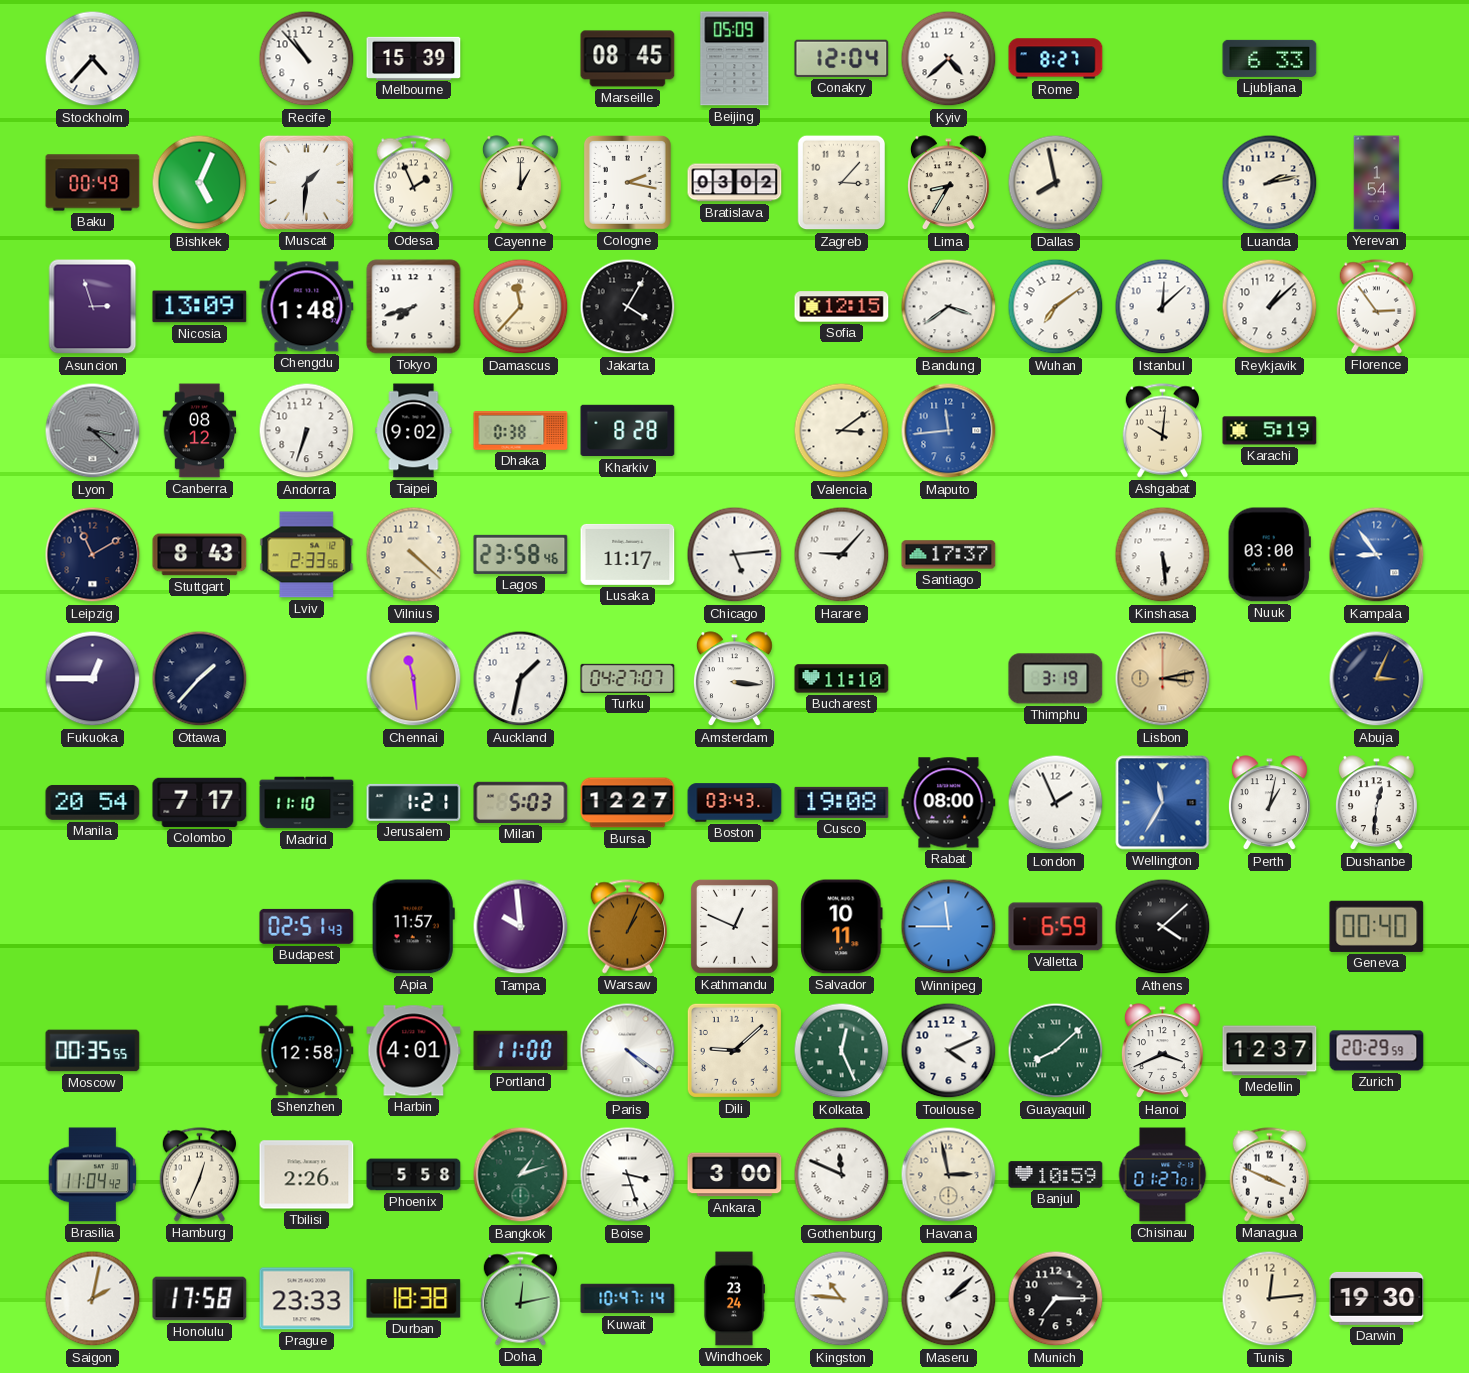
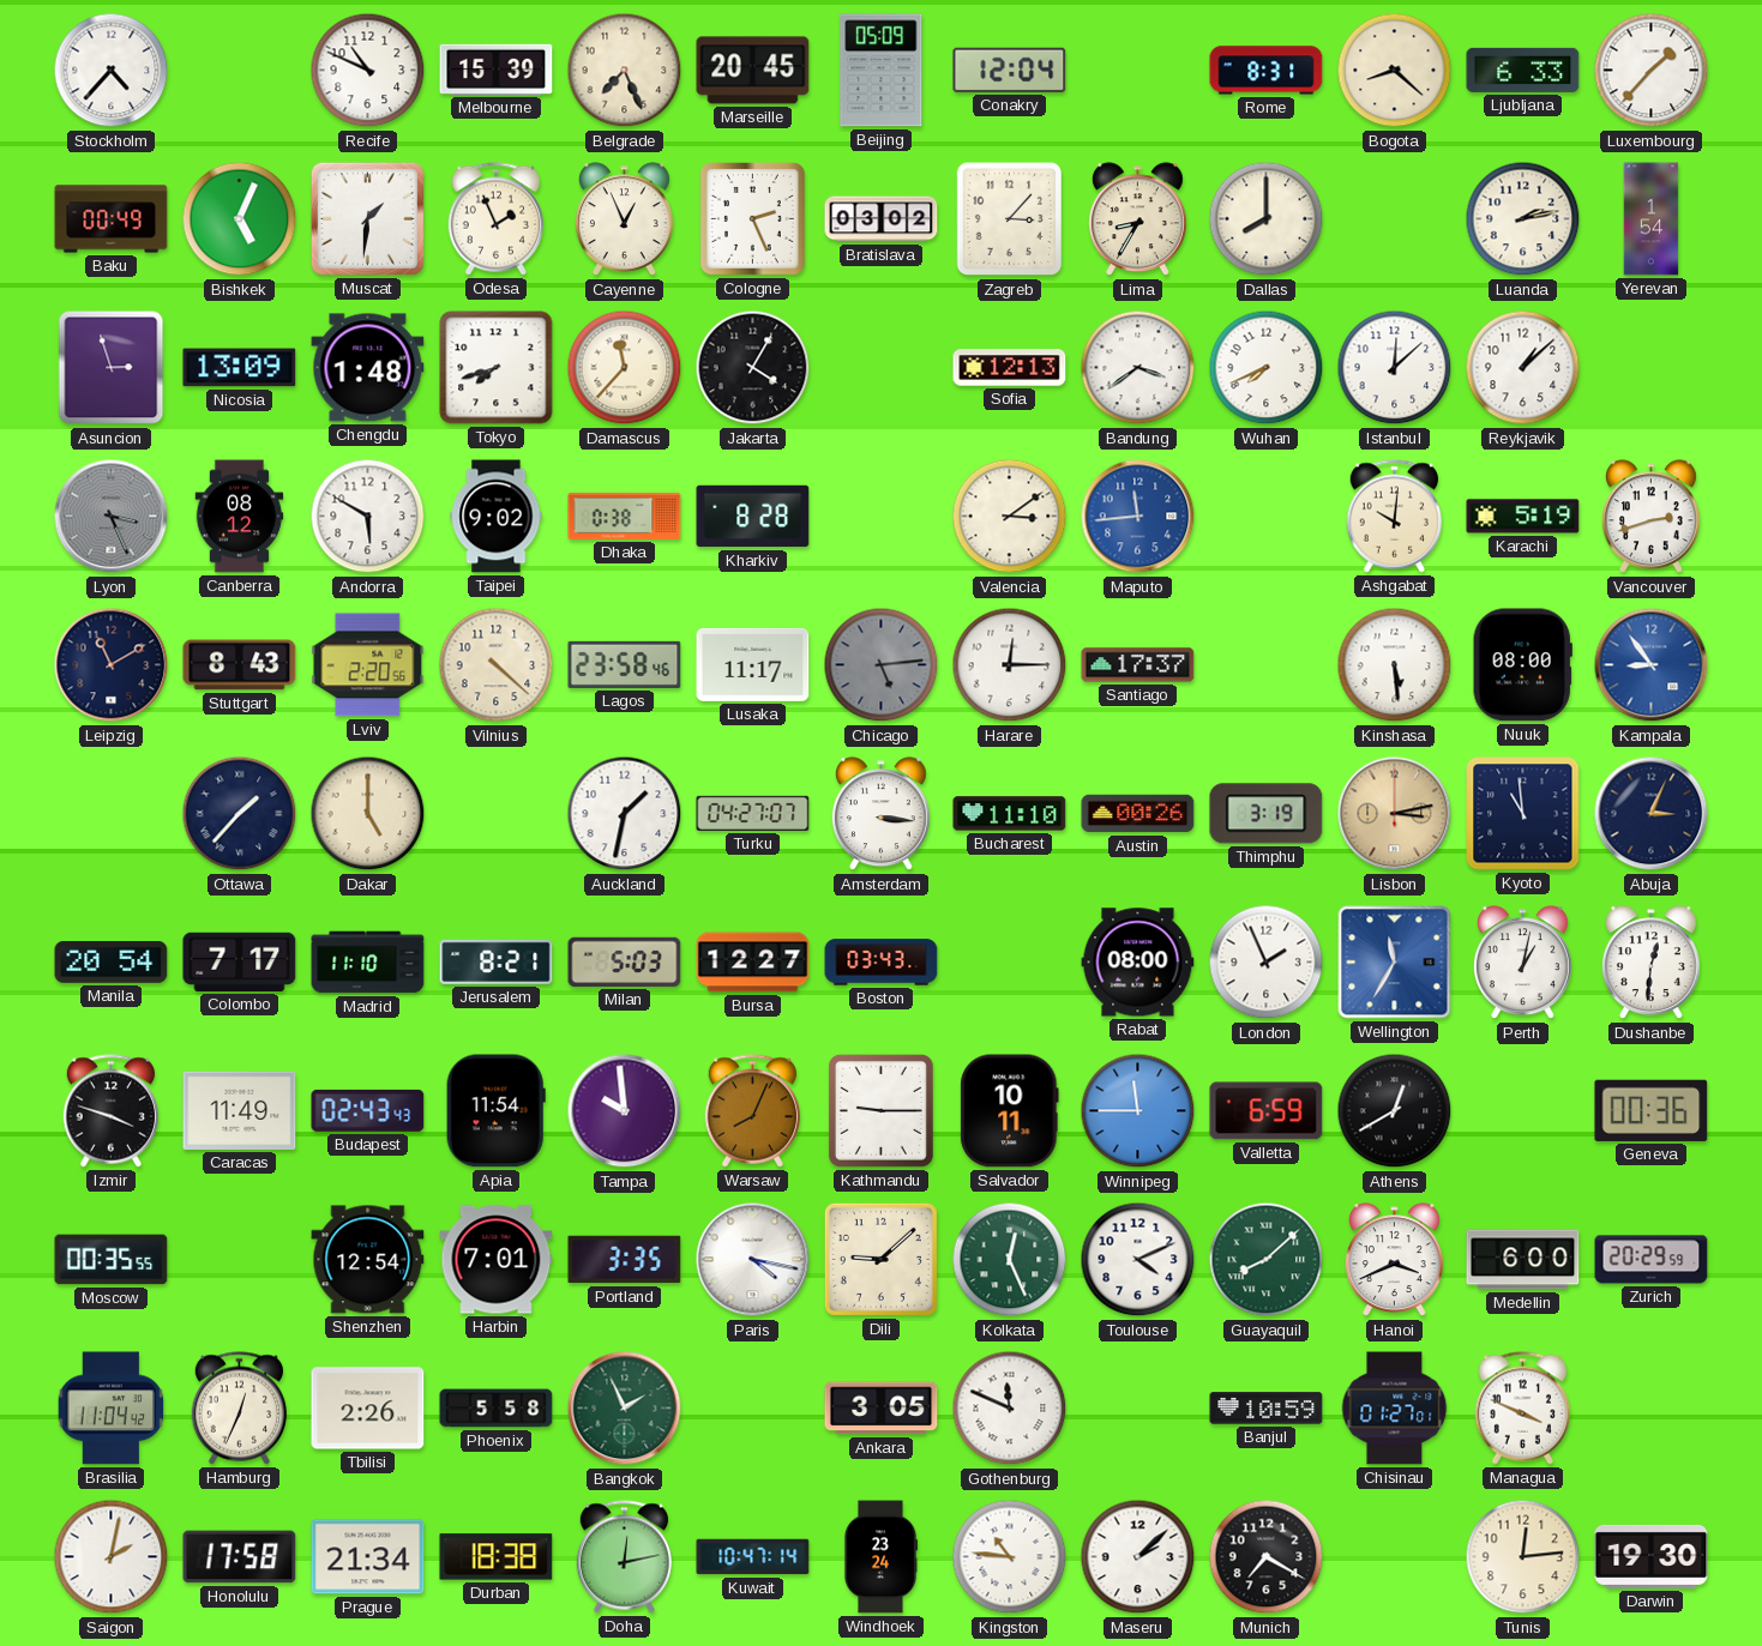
Recife: 10:53 -> 10:49 (368, 71)
Belgrade: none -> 7:26 (625, 71)
Marseille: 08:45 -> 20:45 (753, 71)
Kyiv: 4:38 -> none (949, 59)
Rome: 8:27 -> 8:31 (1267, 71)
Bogota: none -> 8:22 (1395, 71)
Luxembourg: none -> 1:37 (1652, 71)
Cayenne: 1:00 -> 12:56 (624, 219)
Cologne: 2:17 -> 2:26 (752, 218)
Dallas: 7:58 -> 8:00 (1267, 219)
Sofia: 12:15 -> 12:13 (1010, 368)
Wuhan: 7:09 -> 7:41 (1267, 368)
Florence: 2:54 -> none (1376, 307)
Lyon: 3:22 -> 3:26 (112, 517)
Andorra: 6:33 -> 5:50 (368, 517)
Vancouver: none -> 2:42 (1650, 517)
Lviv: 2:33 -> 2:20 (368, 665)
Chicago dial: white -> grey (882, 665)
Harare: 9:07 -> 12:15 (1010, 665)
Nuuk: 03:00 -> 08:00 (1522, 665)
Fukuoka: 12:45 -> none (93, 679)
Dakar: none -> 5:00 (368, 814)
Chennai: 11:29 -> none (414, 679)
Austin: none -> 00:26 (1138, 814)
Kyoto: none -> 10:59 (1523, 814)
Jerusalem: 1:21 -> 8:21 (497, 961)
Cusco: 19:08 -> none (842, 802)
Izmir: none -> 3:48 (110, 1111)
Caracas: none -> 11:49 (240, 1110)
Budapest: 02:51 -> 02:43 (368, 1110)
Apia: 11:57 -> 11:54 (495, 1111)
Warsaw: 1:04 -> 8:04 (752, 1111)
Kathmandu: 12:49 -> 9:15 (880, 1110)
Athens: 4:08 -> 12:40 (1395, 1111)
Geneva: 00:40 -> 00:36 (1652, 1110)
Shenzhen: 12:58 -> 12:54 (368, 1260)
Harbin: 4:01 -> 7:01 (497, 1260)
Portland: 11:00 -> 3:35 (625, 1260)
Paris: 4:21 -> 4:17 (753, 1260)
Medellin: 12:37 -> 6:00 (1523, 1260)
Bangkok: 1:12 -> 1:56 (625, 1409)
Boise: 3:27 -> none (628, 1175)
Ankara: 3:00 -> 3:05 (882, 1409)
Havana: 2:58 -> none (949, 1175)
Prague: 23:33 -> 21:34 (368, 1557)
Munich: 7:15 -> 7:20 (1267, 1557)
